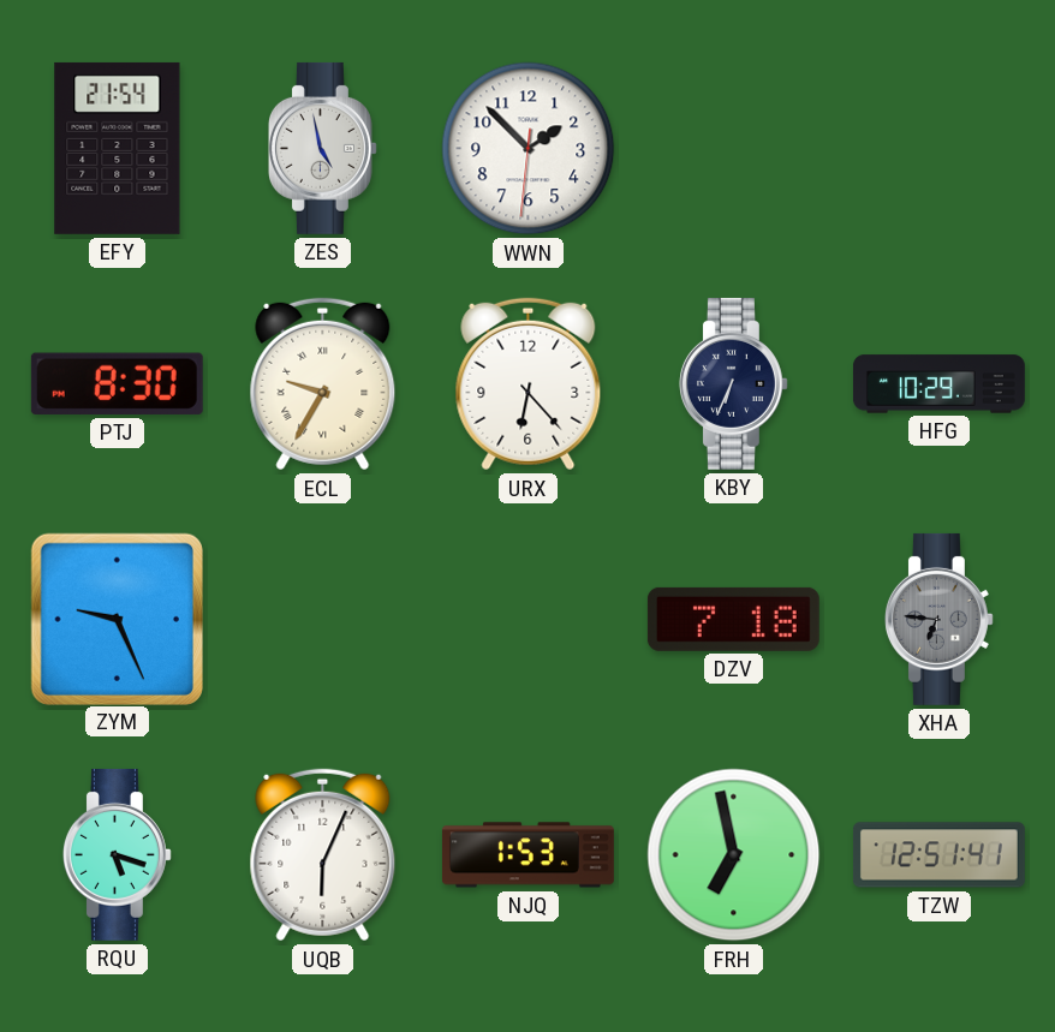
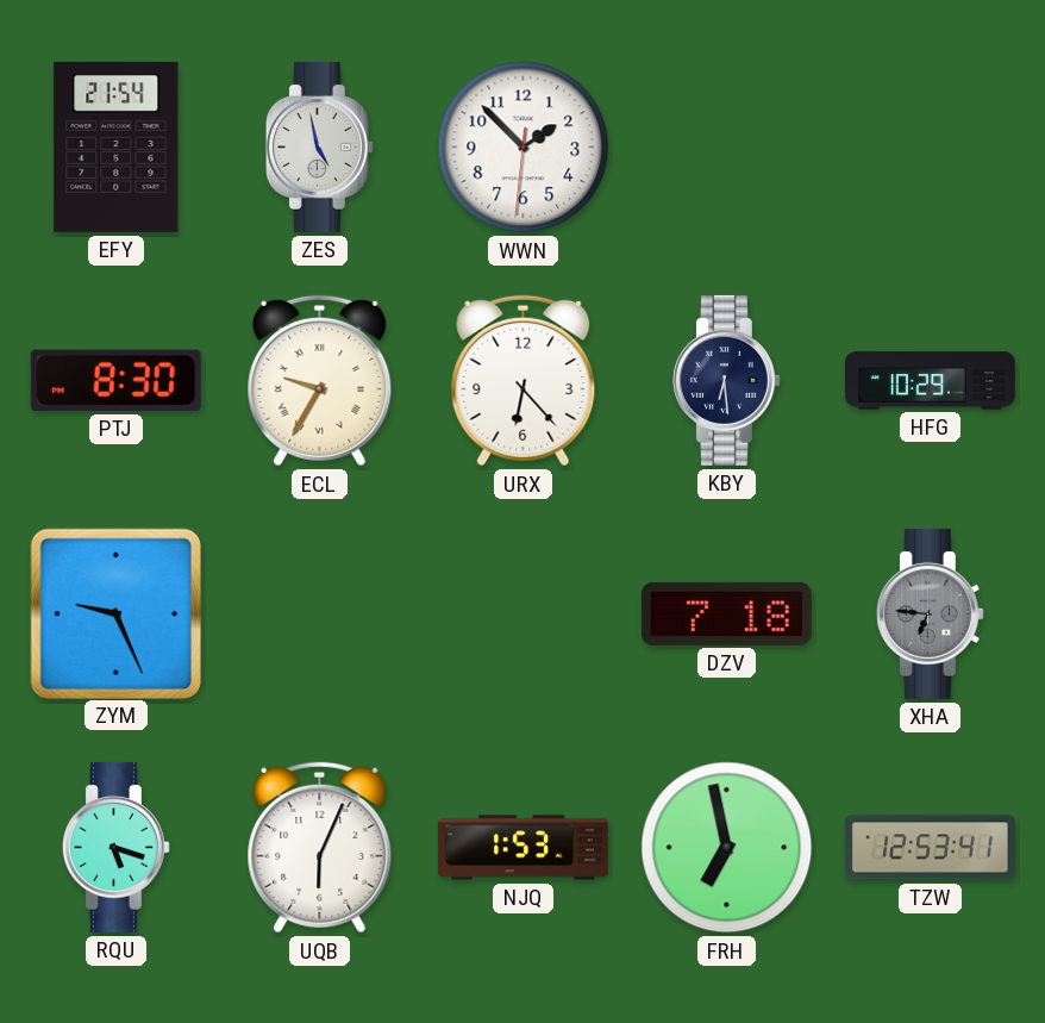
KBY: 6:34 -> 6:29 (726, 380)
TZW: 12:51 -> 12:53 (930, 848)
